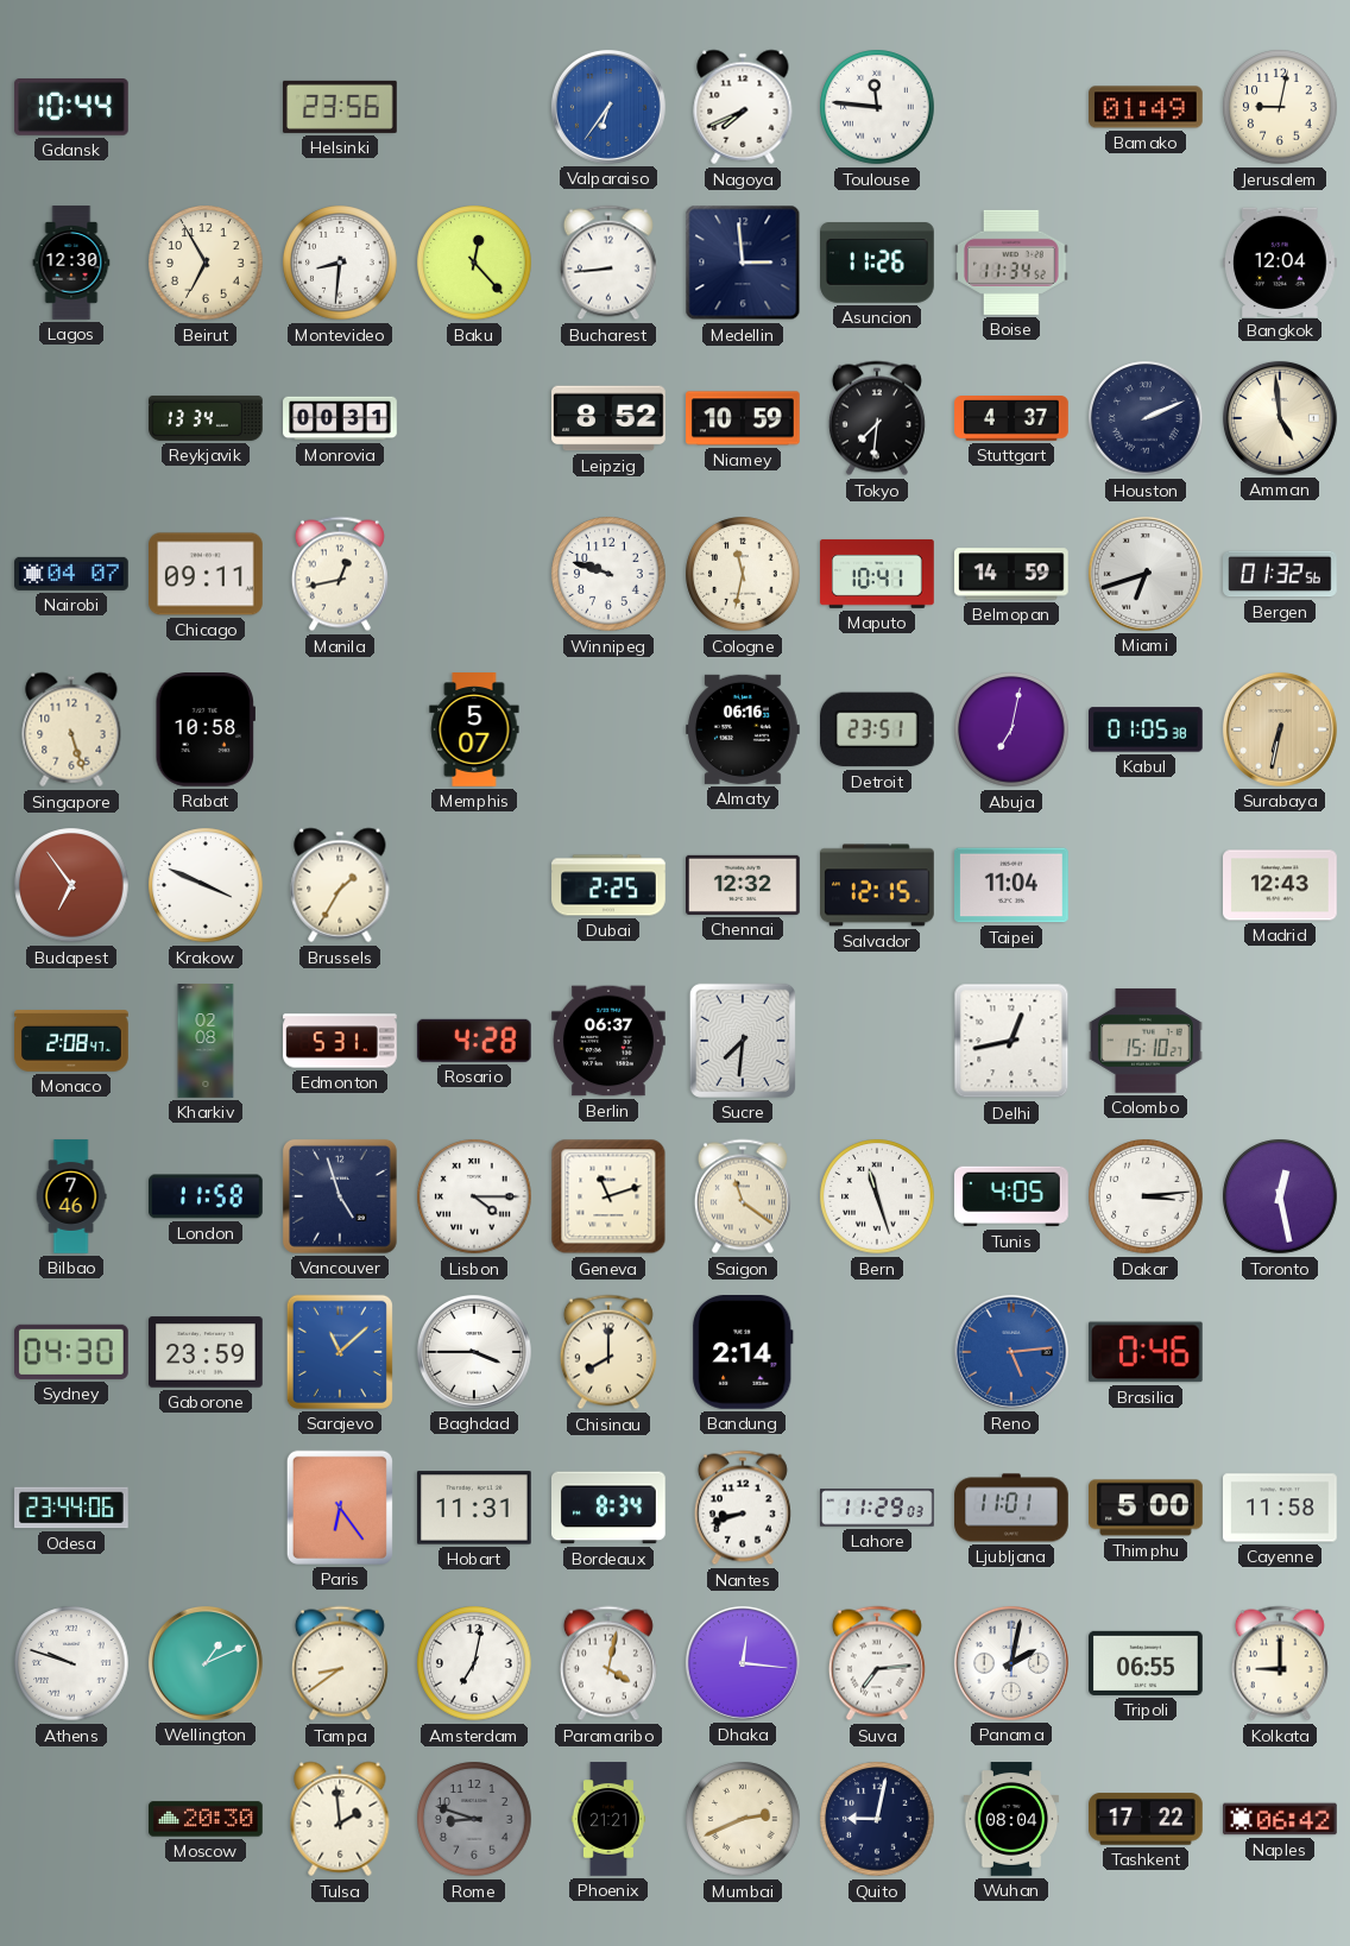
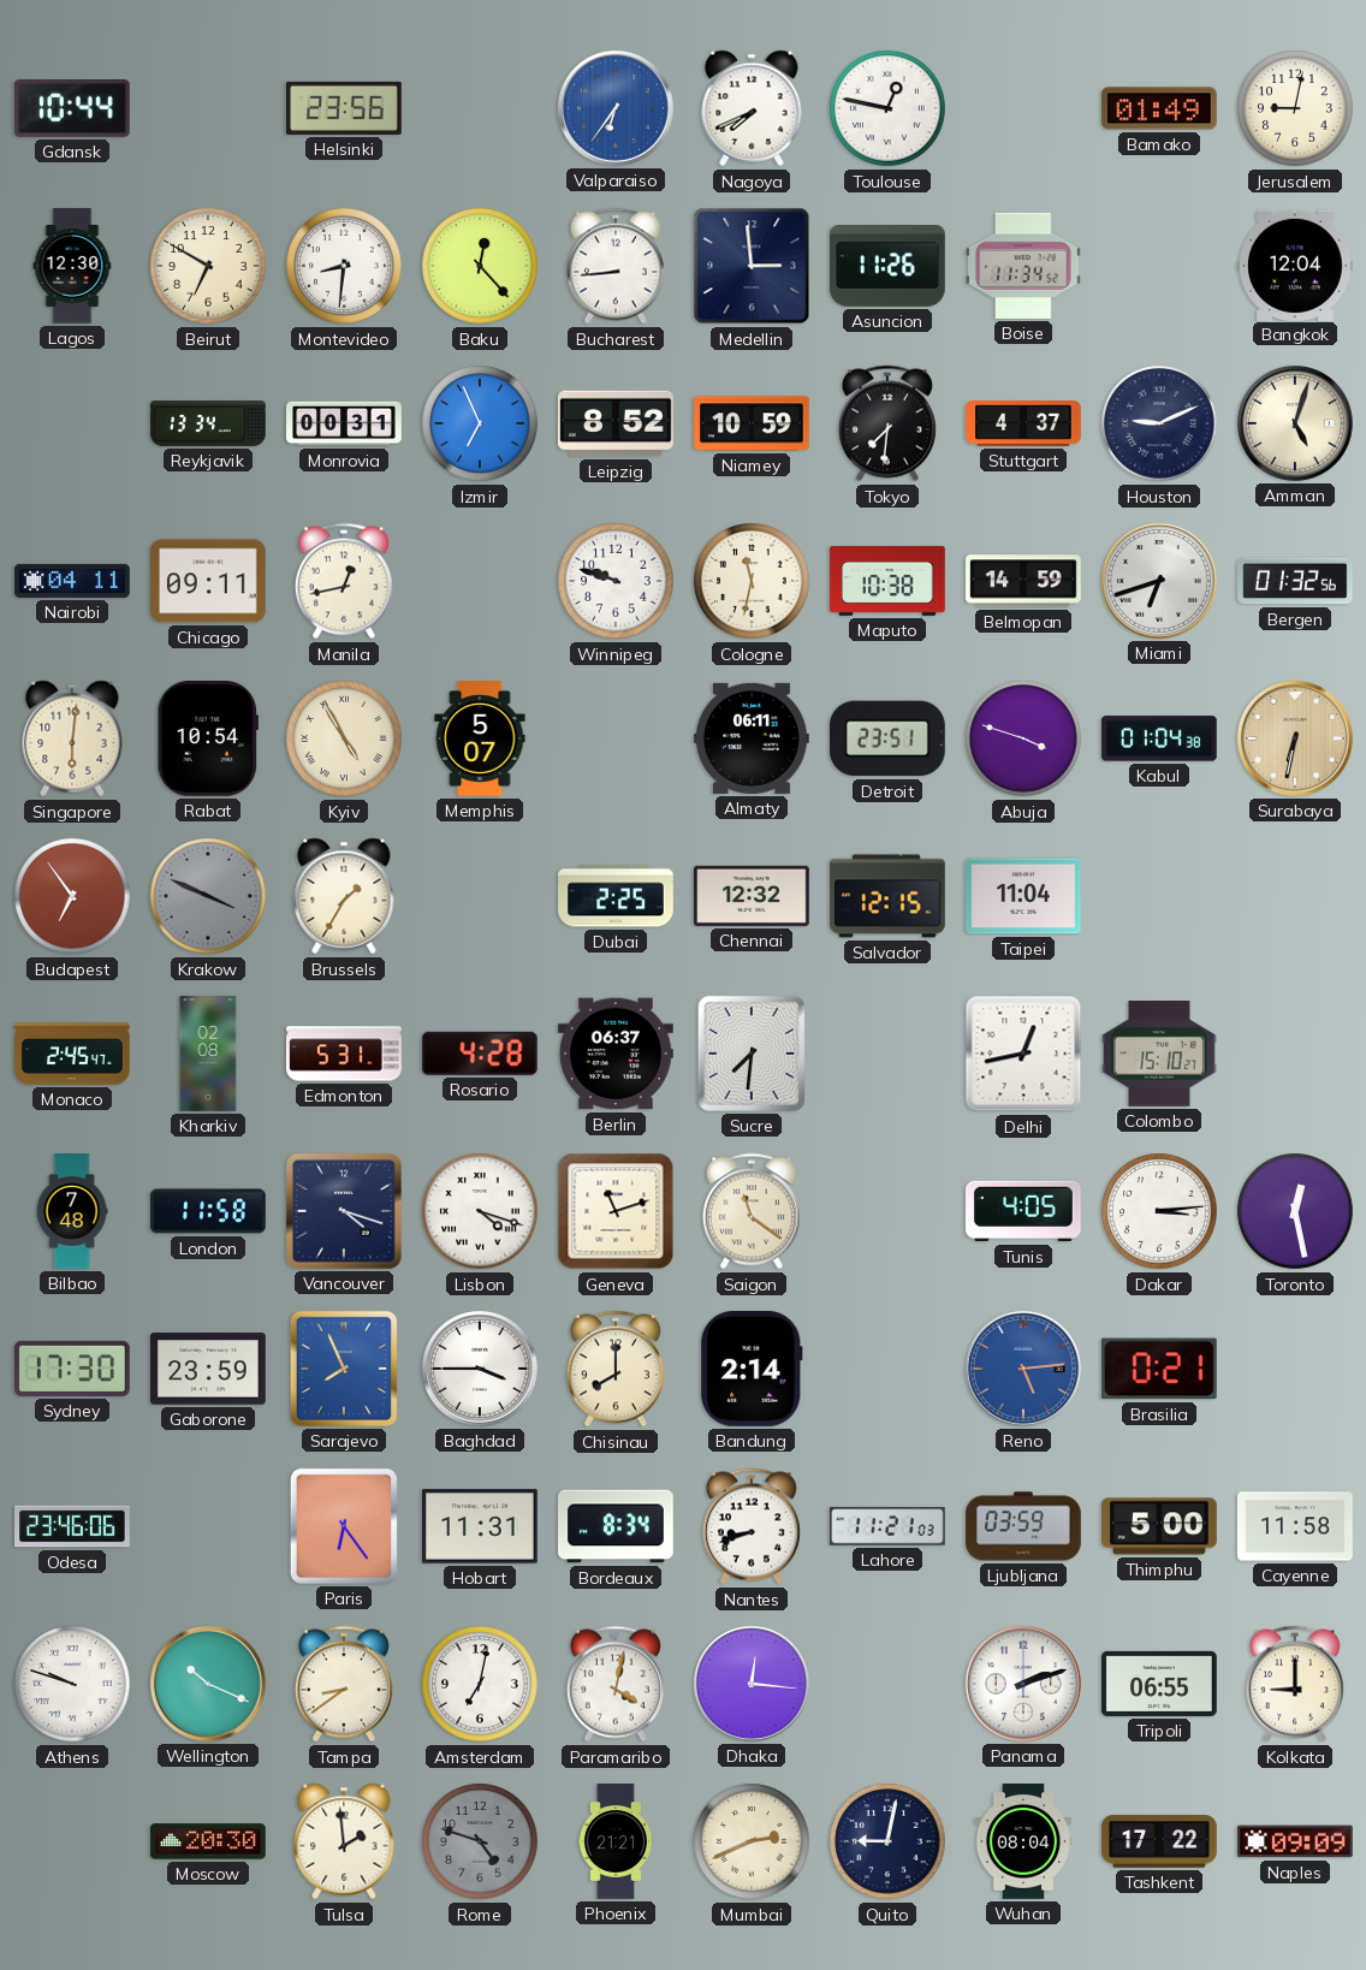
Toulouse: 11:46 -> 12:47 (887, 108)
Beirut: 6:55 -> 6:50 (208, 266)
Izmir: none -> 6:56 (480, 423)
Houston: 2:11 -> 9:11 (1159, 423)
Amman: 4:59 -> 5:03 (1295, 423)
Nairobi: 04:07 -> 04:11 (73, 581)
Maputo: 10:41 -> 10:38 (887, 581)
Singapore: 5:27 -> 6:01 (72, 738)
Rabat: 10:58 -> 10:54 (207, 740)
Kyiv: none -> 4:55 (344, 738)
Almaty: 06:16 -> 06:11 (753, 738)
Abuja: 7:02 -> 3:48 (1023, 738)
Kabul: 01:05 -> 01:04 (1160, 738)
Krakow dial: white -> grey (208, 896)
Madrid: 12:43 -> none (1281, 885)
Monaco: 2:08 -> 2:45 (72, 1054)
Bilbao: 7:46 -> 7:48 (72, 1211)
Vancouver: 4:57 -> 4:18 (344, 1211)
Lisbon: 4:15 -> 4:18 (480, 1211)
Bern: 11:27 -> none (877, 1196)
Sydney: 04:30 -> 17:30 (73, 1369)
Sarajevo: 11:08 -> 7:56 (344, 1369)
Brasilia: 0:46 -> 0:21 (1159, 1369)
Odesa: 23:44 -> 23:46 (72, 1526)
Lahore: 11:29 -> 11:21 (889, 1526)
Ljubljana: 11:01 -> 03:59 (1023, 1526)
Wellington: 1:11 -> 10:19 (208, 1684)
Suva: 7:14 -> none (877, 1663)
Panama: 2:02 -> 2:12 (1023, 1684)
Rome: 8:48 -> 4:48 (480, 1841)
Naples: 06:42 -> 09:09 (1295, 1841)
